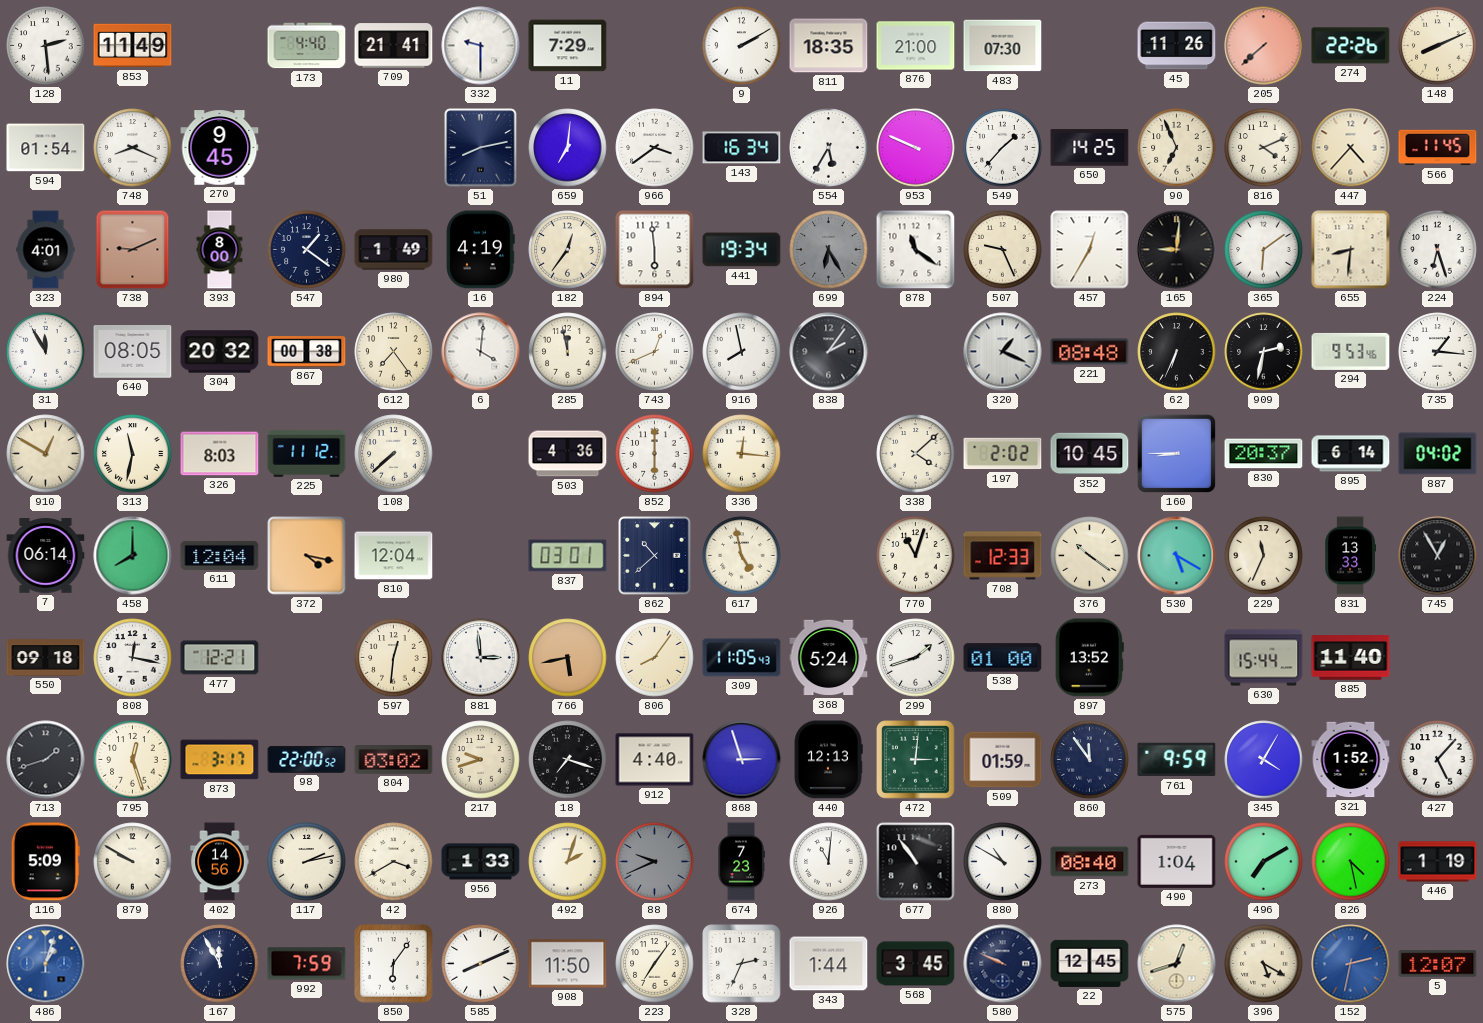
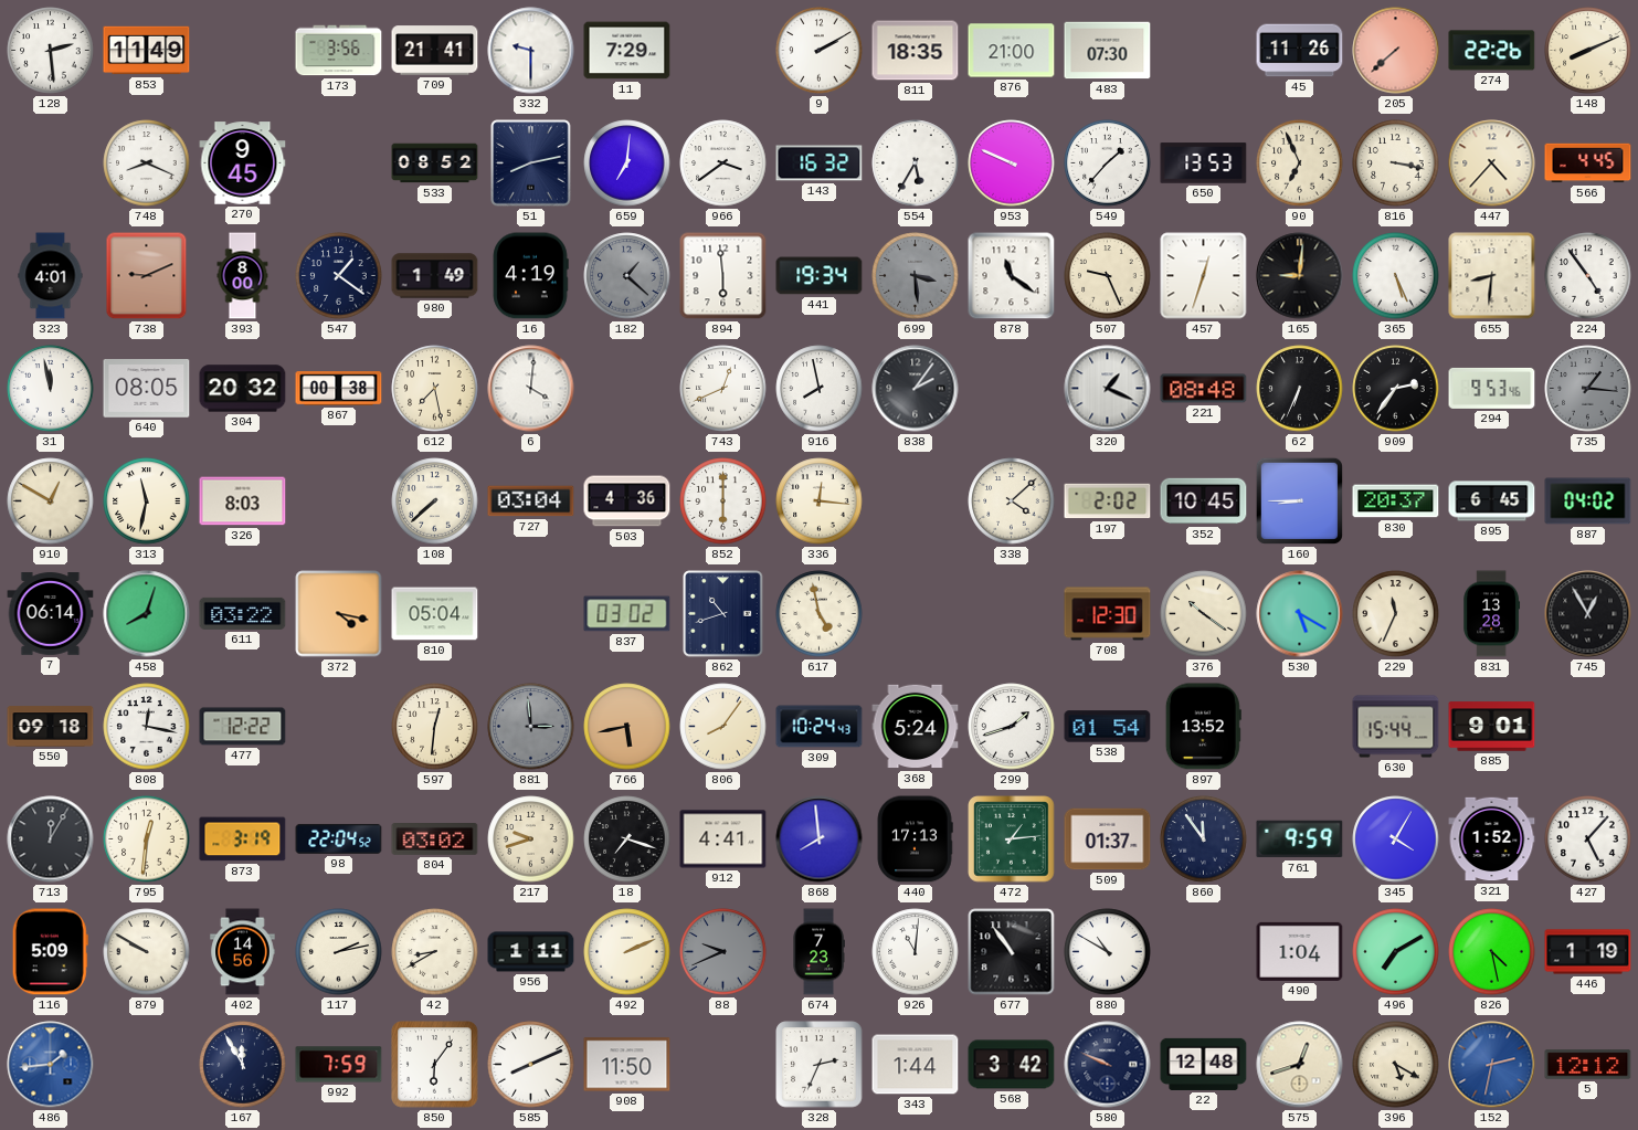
173: 4:40 -> 3:56 (339, 51)
594: 01:54 -> none (46, 148)
533: none -> 08:52 (435, 163)
143: 16:34 -> 16:32 (820, 163)
650: 14:25 -> 13:53 (1204, 163)
816: 4:11 -> 3:17 (1396, 163)
566: 11:45 -> 4:45 (1588, 163)
182: 12:36 -> 1:22 (627, 276)
182 dial: cream -> grey (627, 276)
699: 6:25 -> 3:29 (916, 276)
457: 12:35 -> 12:33 (1204, 276)
365: 6:09 -> 5:26 (1396, 276)
224: 6:27 -> 4:54 (1588, 276)
31: 11:55 -> 11:58 (51, 389)
612: 7:24 -> 7:28 (435, 389)
285: 11:58 -> none (568, 352)
909: 2:32 -> 2:36 (1396, 389)
735 dial: white -> grey (1588, 389)
225: 11:12 -> none (307, 453)
727: none -> 03:04 (531, 501)
895: 6:14 -> 6:45 (1492, 501)
458: 8:00 -> 8:03 (147, 614)
611: 12:04 -> 03:22 (243, 613)
810: 12:04 -> 05:04 (435, 614)
837: 03:01 -> 03:02 (627, 614)
862: 10:38 -> 10:42 (723, 614)
770: 11:03 -> none (916, 556)
708: 12:33 -> 12:30 (1108, 614)
831: 13:33 -> 13:28 (1492, 614)
477: 12:21 -> 12:22 (243, 727)
881 dial: white -> grey (531, 727)
309: 11:05 -> 10:24 (820, 727)
538: 01:00 -> 01:54 (1108, 727)
885: 11:40 -> 9:01 (1492, 727)
713: 1:42 -> 12:05 (51, 839)
795: 12:27 -> 12:31 (147, 839)
873: 3:17 -> 3:19 (243, 839)
98: 22:00 -> 22:04 (339, 838)
912: 4:40 -> 4:41 (723, 839)
868: 2:57 -> 7:59 (820, 839)
440: 12:13 -> 17:13 (915, 839)
472: 3:01 -> 1:14 (1012, 839)
509: 01:59 -> 01:37 (1108, 839)
42: 3:40 -> 8:40 (435, 952)
956: 1:33 -> 1:11 (531, 952)
492: 2:03 -> 2:11 (627, 952)
273: 08:40 -> none (1090, 862)
486: 1:03 -> 1:44 (51, 1065)
223: 7:06 -> none (655, 964)
568: 3:45 -> 3:42 (1012, 1065)
22: 12:45 -> 12:48 (1204, 1064)
5: 12:07 -> 12:12 (1588, 1065)
